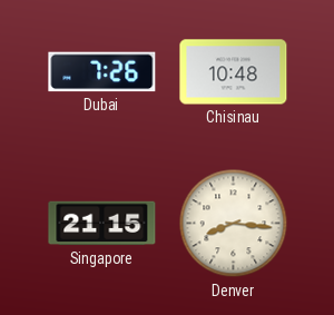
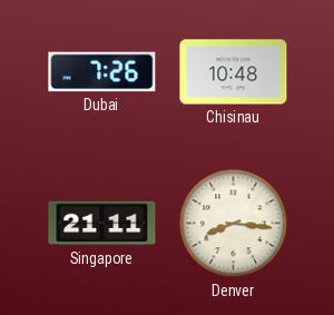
Singapore: 21:15 -> 21:11 (102, 224)
